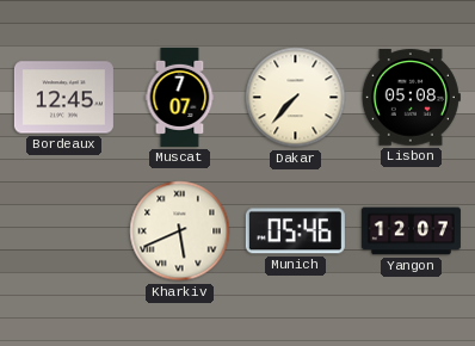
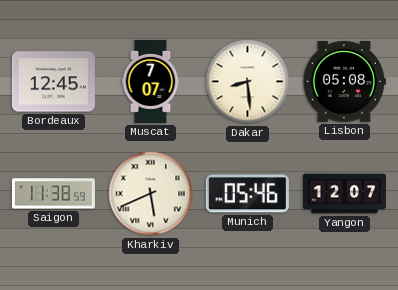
Dakar: 7:37 -> 8:29 (248, 82)
Saigon: none -> 11:38 (53, 194)
